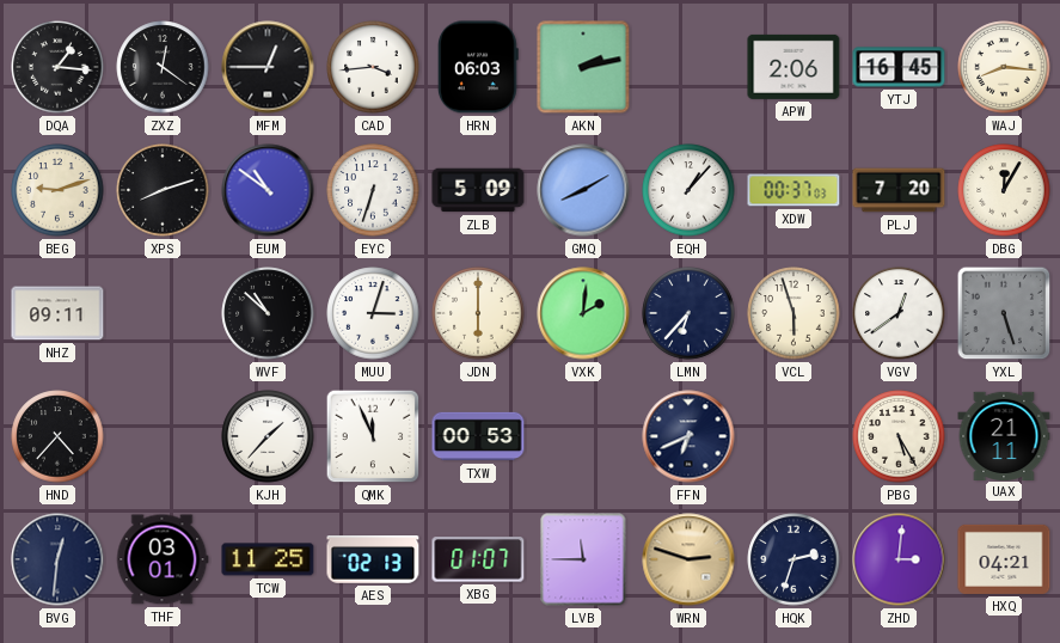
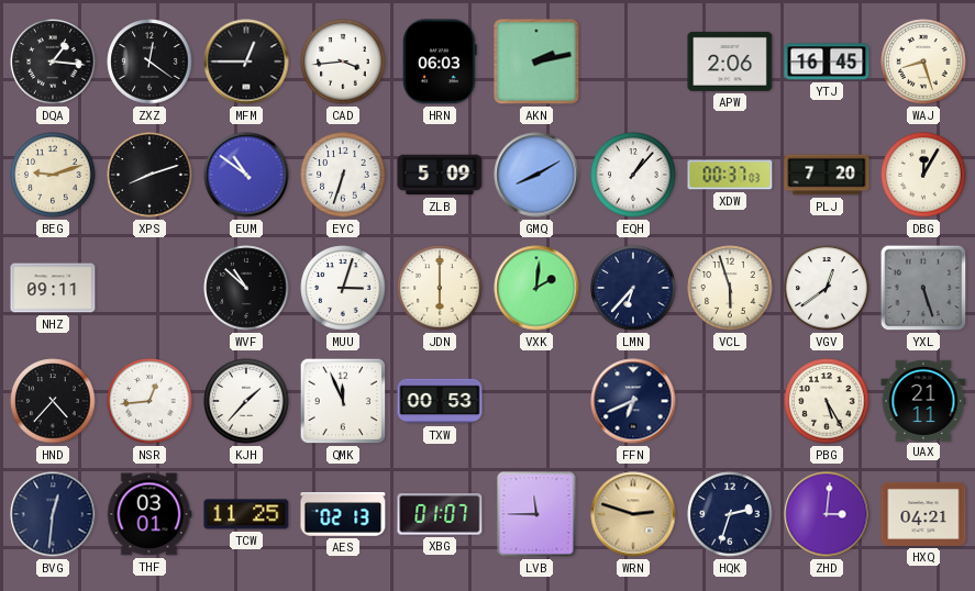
WAJ: 8:16 -> 8:27 (923, 62)
NSR: none -> 12:44 (149, 401)
